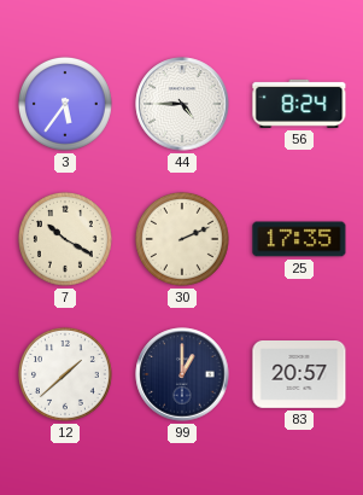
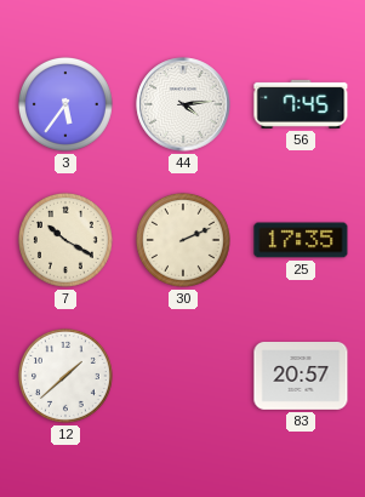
44: 4:45 -> 4:14 (183, 104)
56: 8:24 -> 7:45 (301, 104)
99: 1:00 -> none (182, 374)
